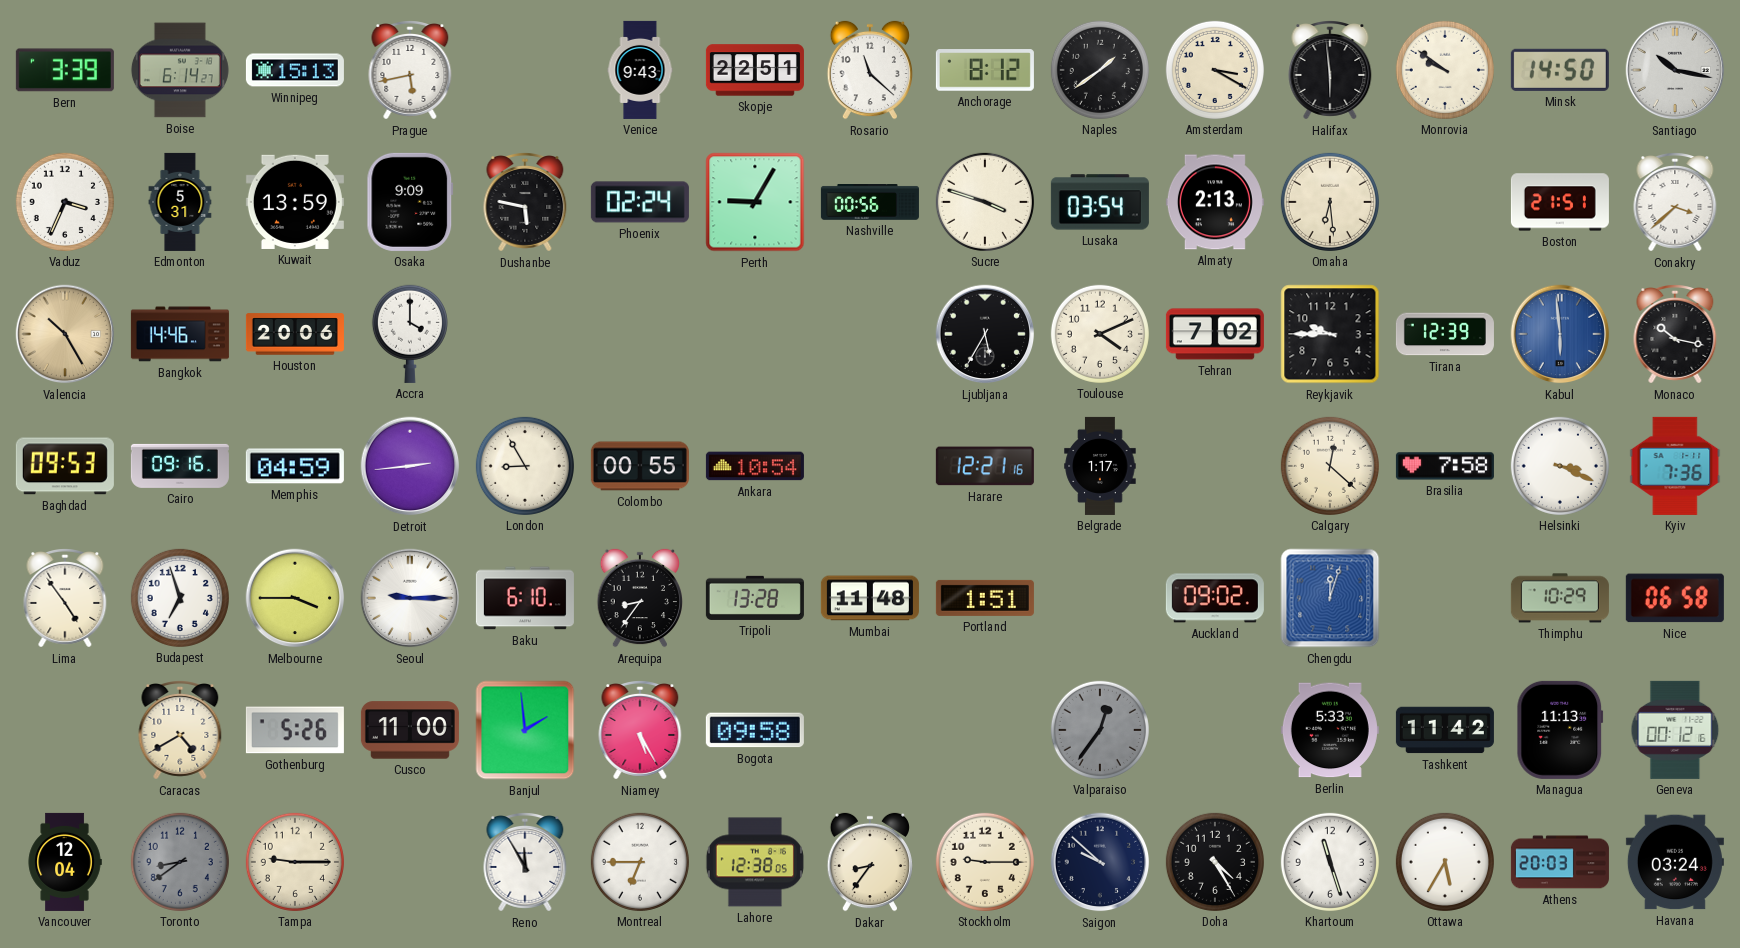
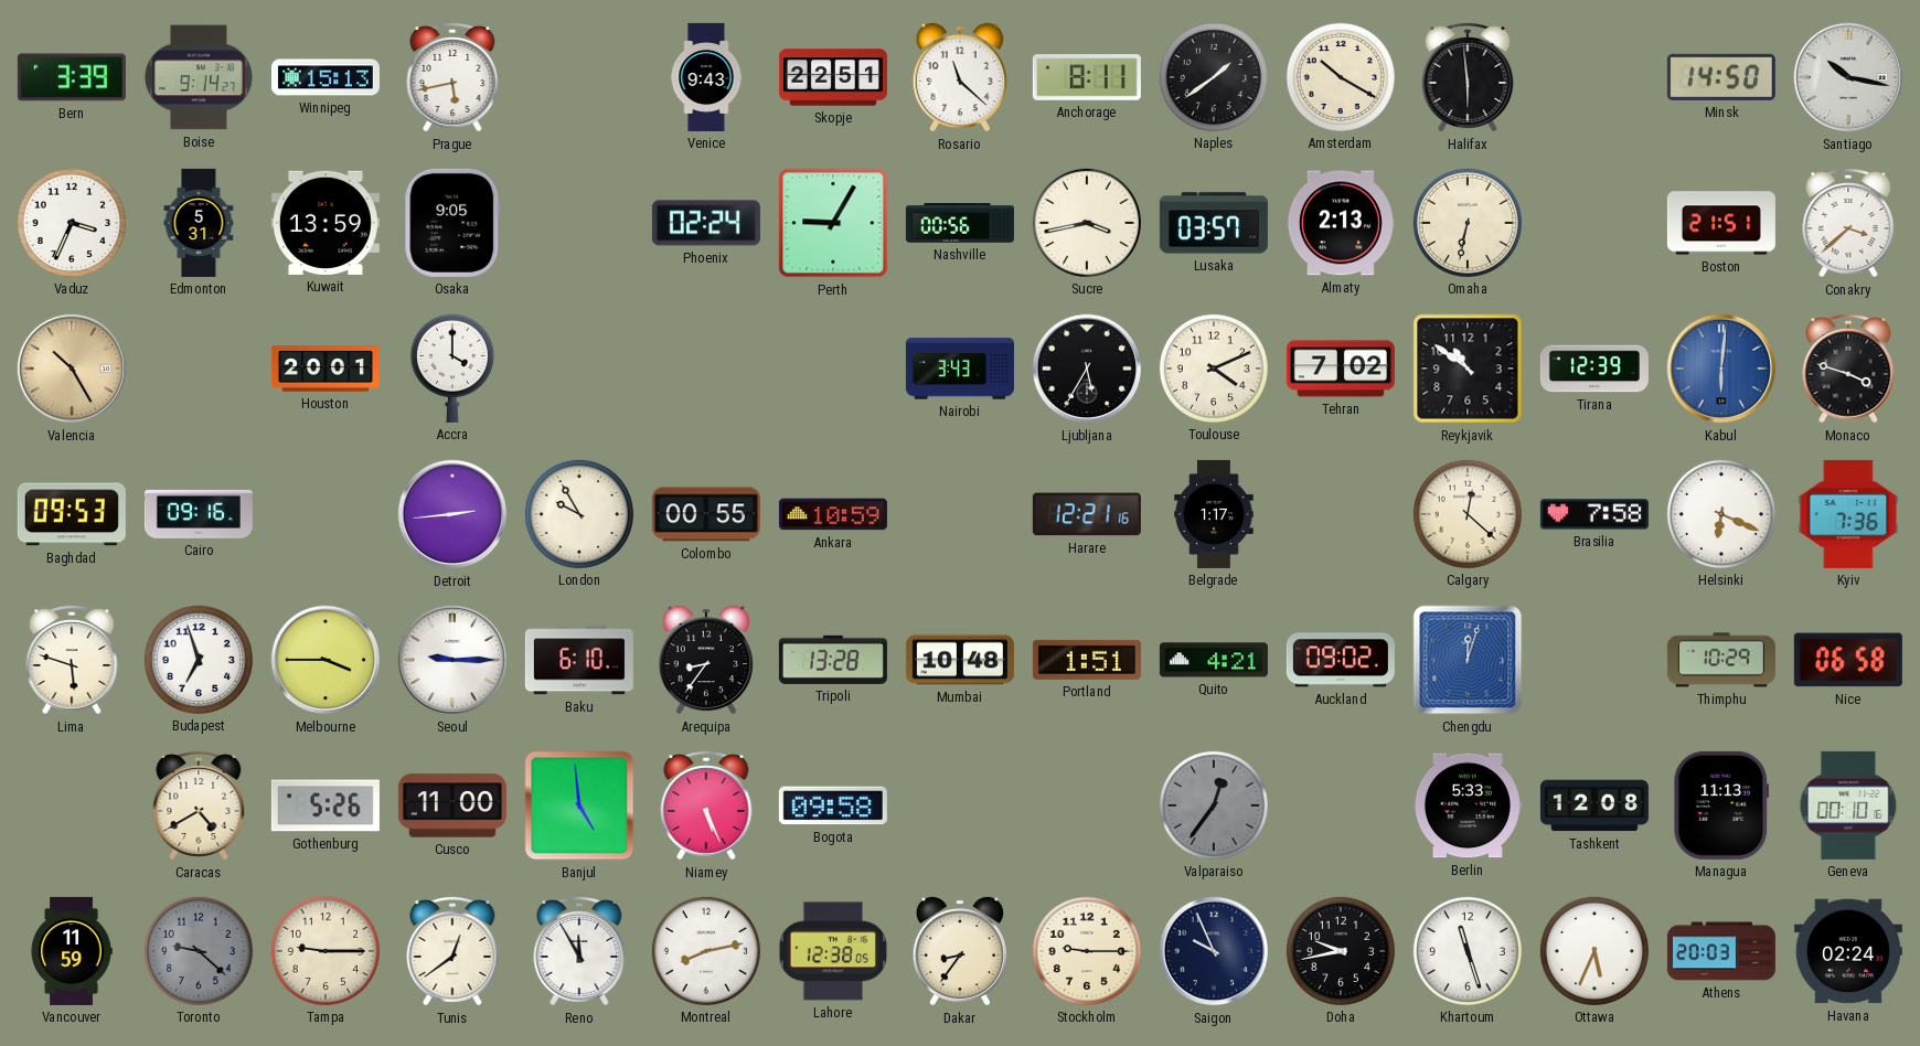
Boise: 6:14 -> 9:14 (199, 77)
Anchorage: 8:12 -> 8:11 (1087, 77)
Amsterdam: 3:20 -> 10:20 (1341, 77)
Monrovia: 9:51 -> none (1445, 70)
Osaka: 9:09 -> 9:05 (452, 223)
Dushanbe: 5:47 -> none (525, 203)
Sucre: 3:48 -> 3:43 (1087, 223)
Lusaka: 03:54 -> 03:57 (1214, 223)
Omaha: 6:29 -> 6:32 (1468, 223)
Bangkok: 14:46 -> none (180, 334)
Houston: 20:06 -> 20:01 (326, 369)
Nairobi: none -> 3:43 (960, 369)
Reykjavik: 9:45 -> 10:51 (1468, 369)
Kabul: 5:59 -> 6:01 (1721, 369)
Monaco: 10:17 -> 3:48 (1848, 370)
Memphis: 04:59 -> none (295, 466)
London: 8:55 -> 9:55 (579, 514)
Ankara: 10:54 -> 10:59 (833, 514)
Helsinki: 3:19 -> 6:19 (1721, 514)
Lima: 4:54 -> 5:48 (72, 661)
Mumbai: 11:48 -> 10:48 (960, 660)
Quito: none -> 4:21 (1214, 660)
Banjul: 1:59 -> 4:59 (579, 805)
Niamey: 5:25 -> 5:26 (706, 807)
Tashkent: 11:42 -> 12:08 (1594, 805)
Geneva: 00:12 -> 00:10 (1848, 805)
Vancouver: 12:04 -> 11:59 (72, 951)
Toronto: 8:39 -> 9:22 (199, 951)
Tunis: none -> 12:39 (452, 952)
Montreal: 6:45 -> 8:13 (706, 951)
Saigon: 9:52 -> 9:56 (1214, 951)
Doha: 4:25 -> 9:43 (1341, 951)
Ottawa: 5:35 -> 5:34 (1594, 951)
Havana: 03:24 -> 02:24 (1848, 951)
